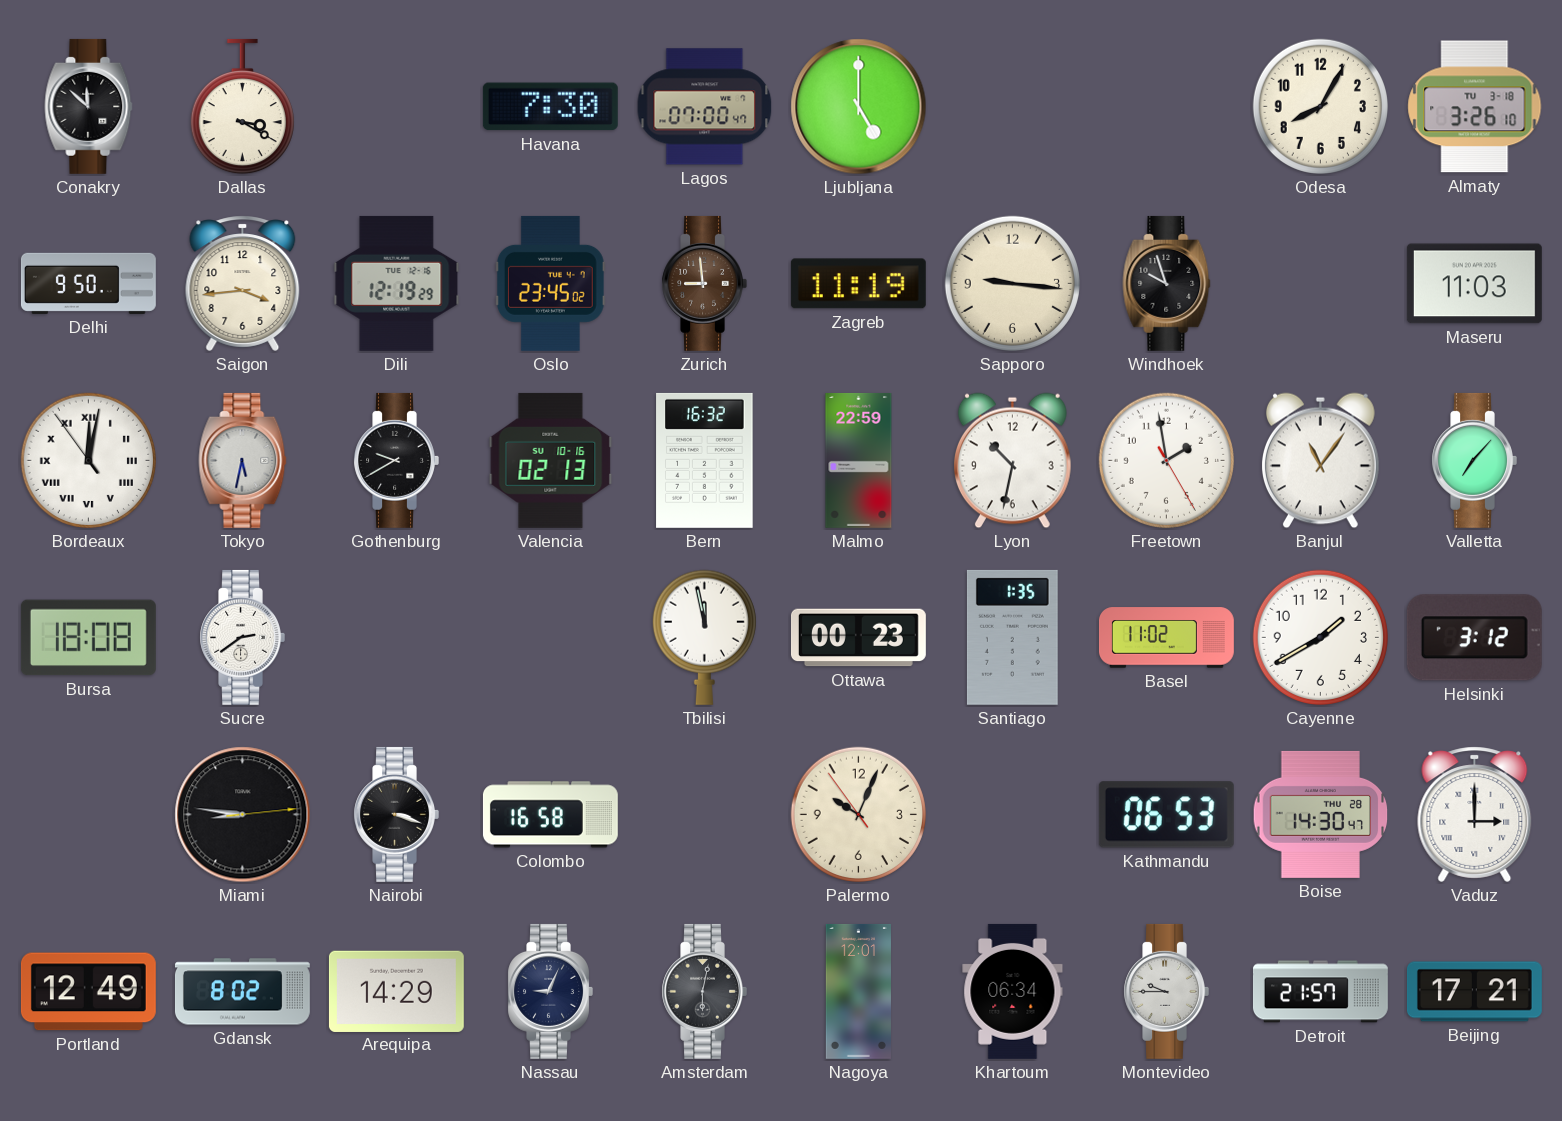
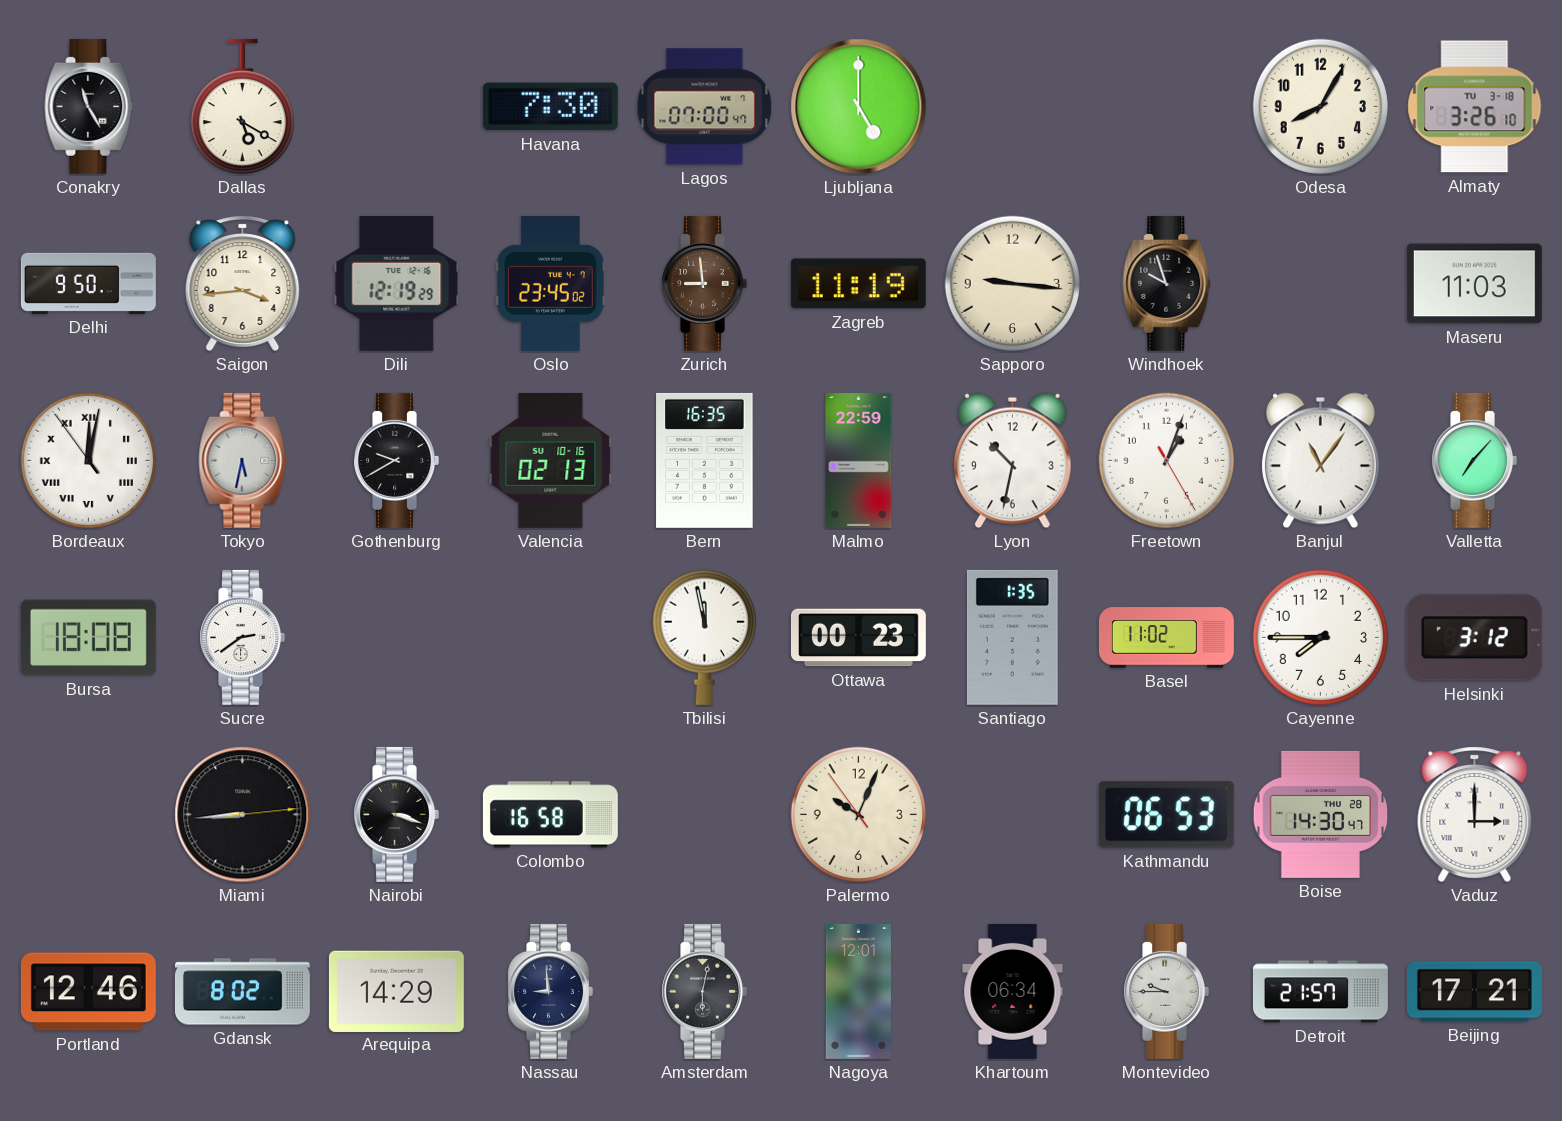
Conakry: 11:52 -> 11:25 (89, 106)
Dallas: 3:20 -> 5:20 (242, 107)
Bern: 16:32 -> 16:35 (705, 460)
Freetown: 1:58 -> 1:03 (1166, 460)
Cayenne: 1:40 -> 7:45 (1320, 637)
Miami: 8:46 -> 8:44 (243, 815)
Portland: 12:49 -> 12:46 (88, 992)
Nassau: 9:04 -> 8:59 (550, 991)
